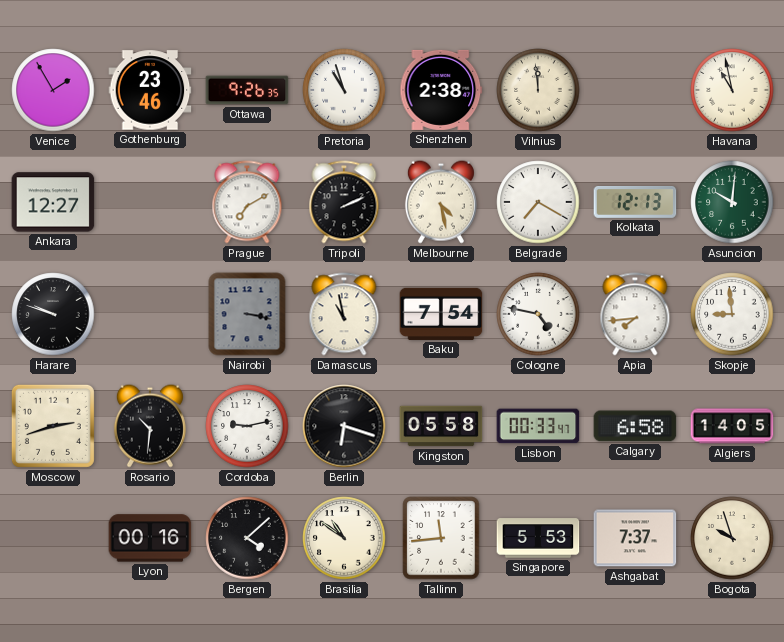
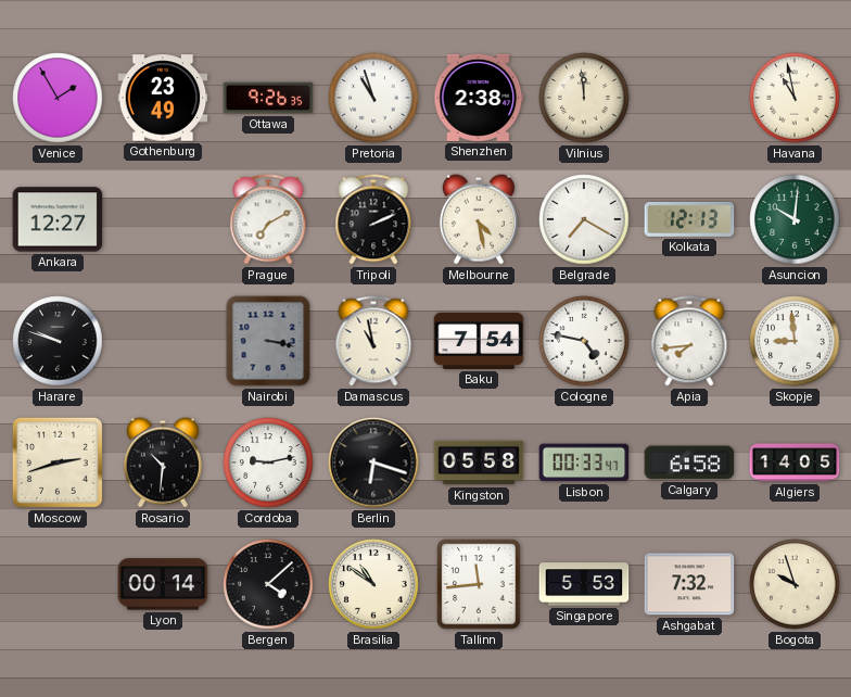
Gothenburg: 23:46 -> 23:49 (163, 98)
Lyon: 00:16 -> 00:14 (163, 584)
Ashgabat: 7:37 -> 7:32 (689, 584)
